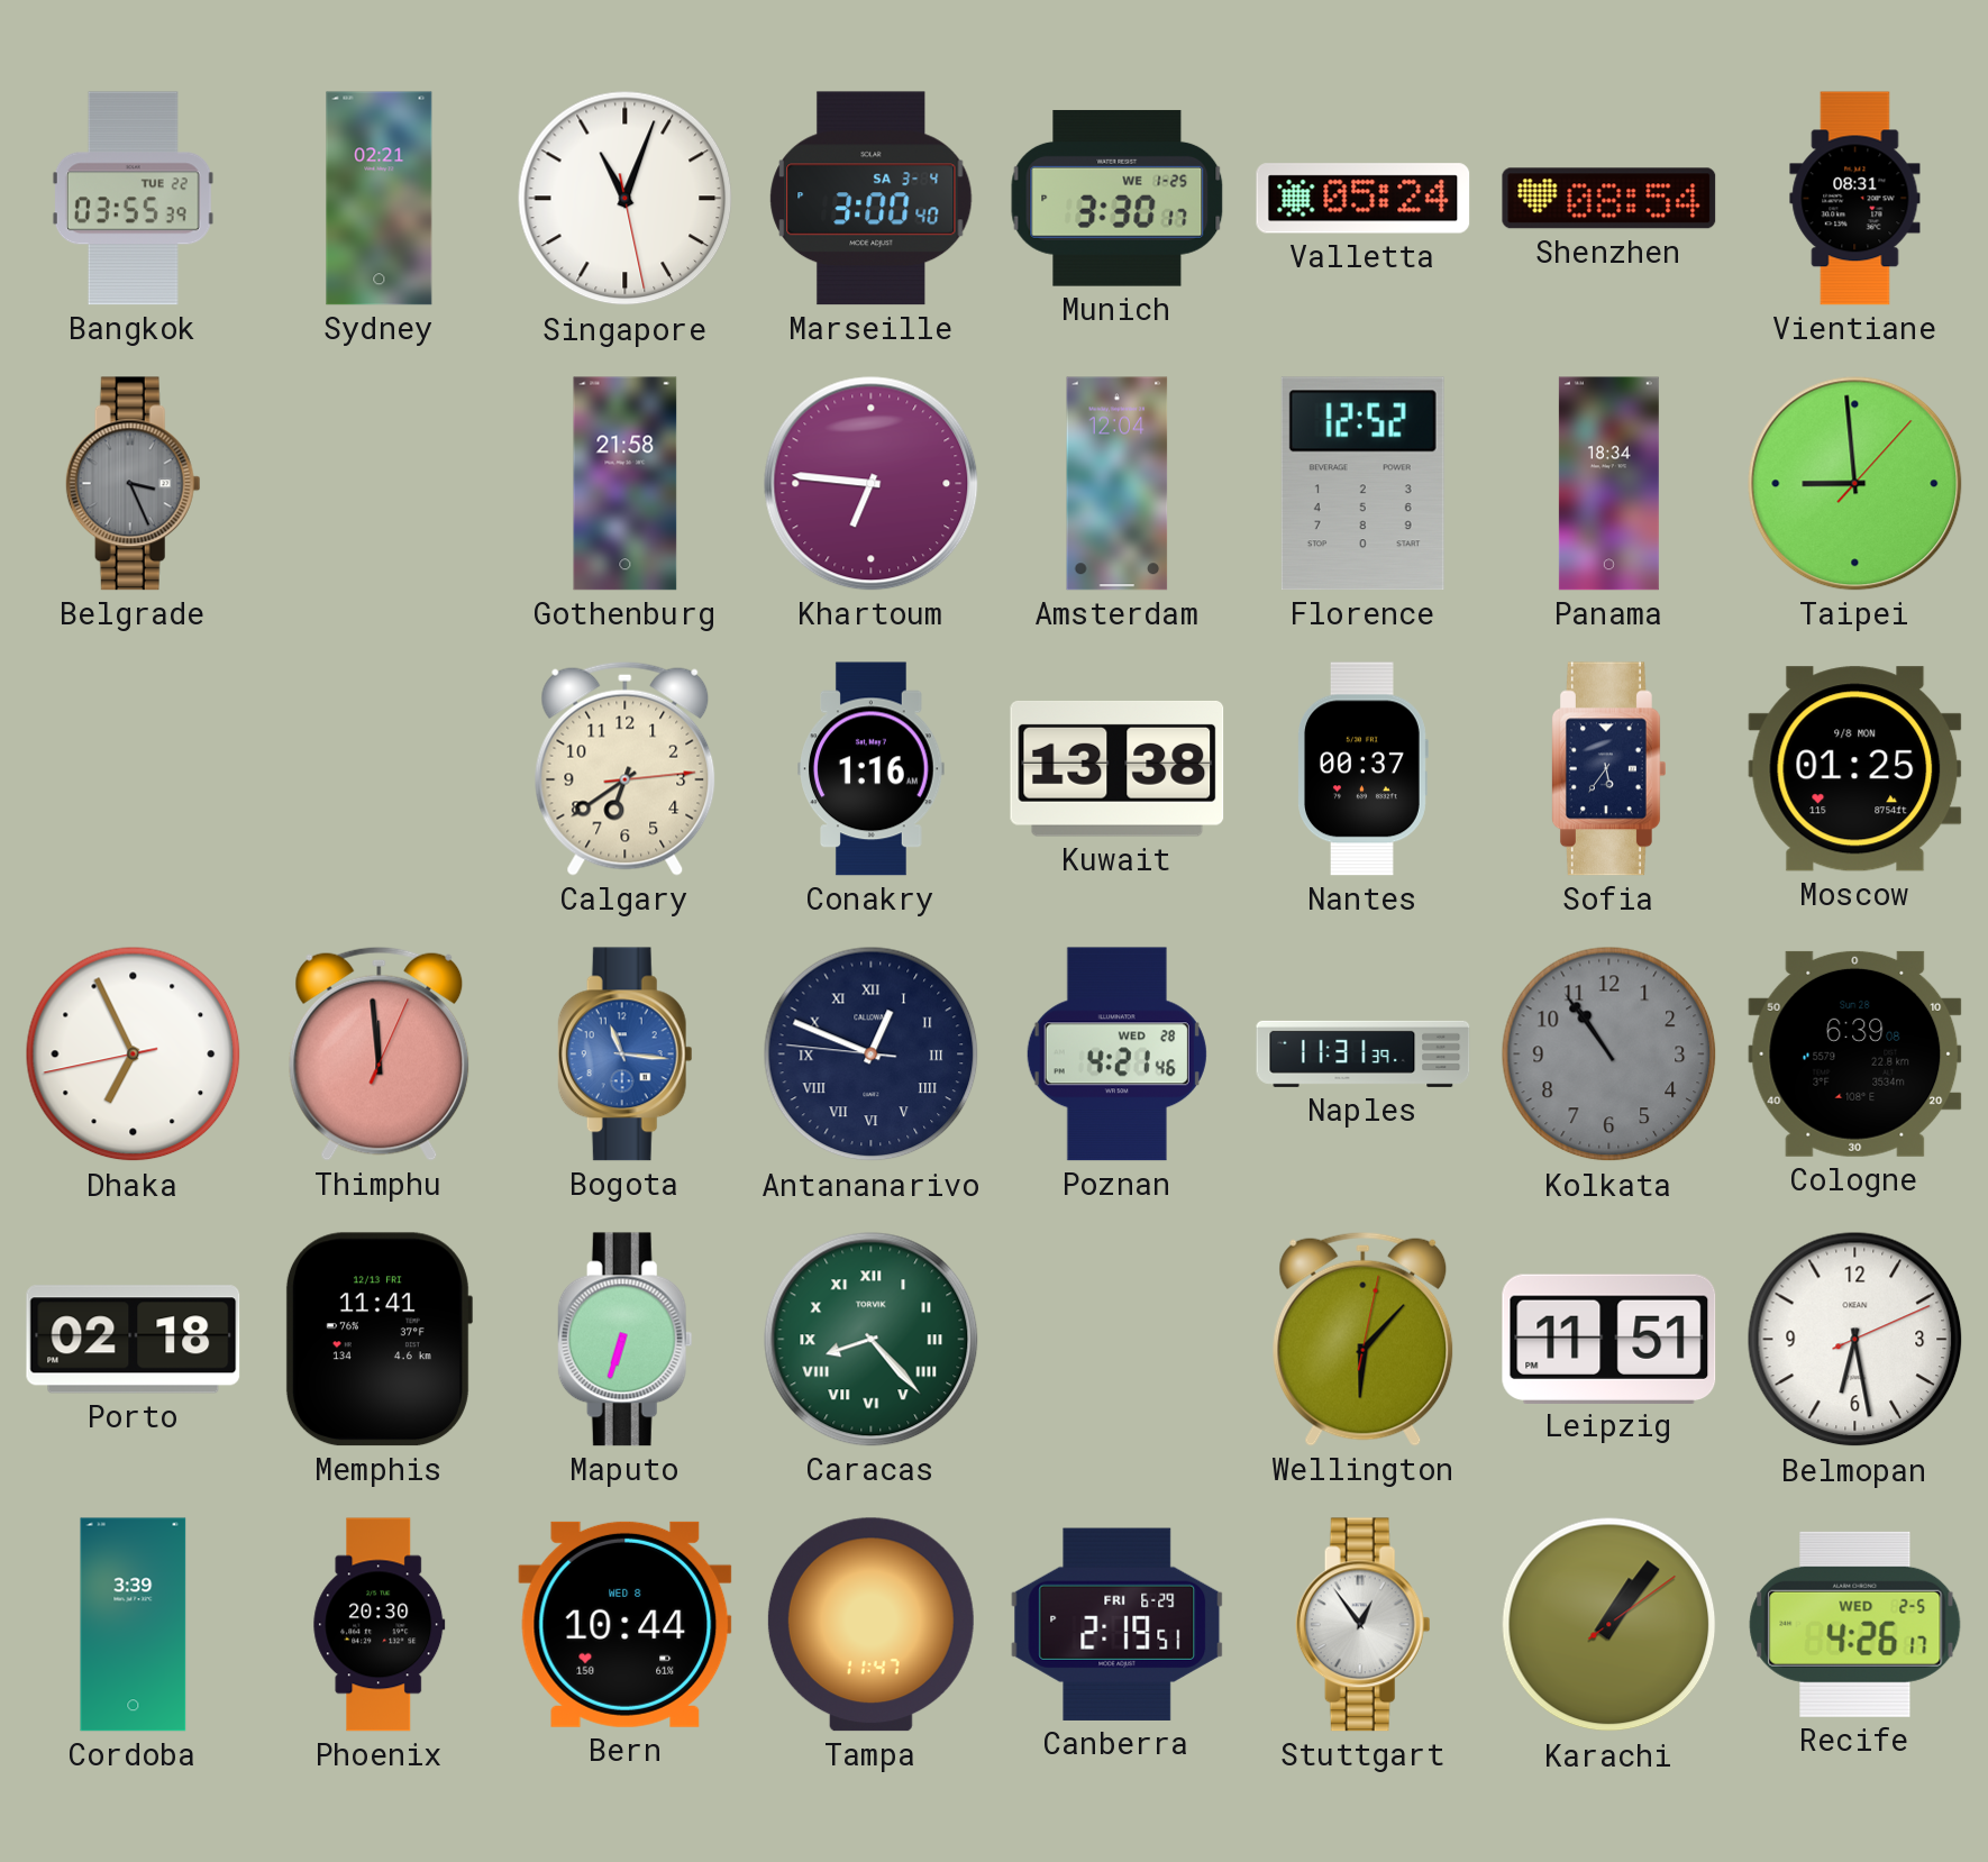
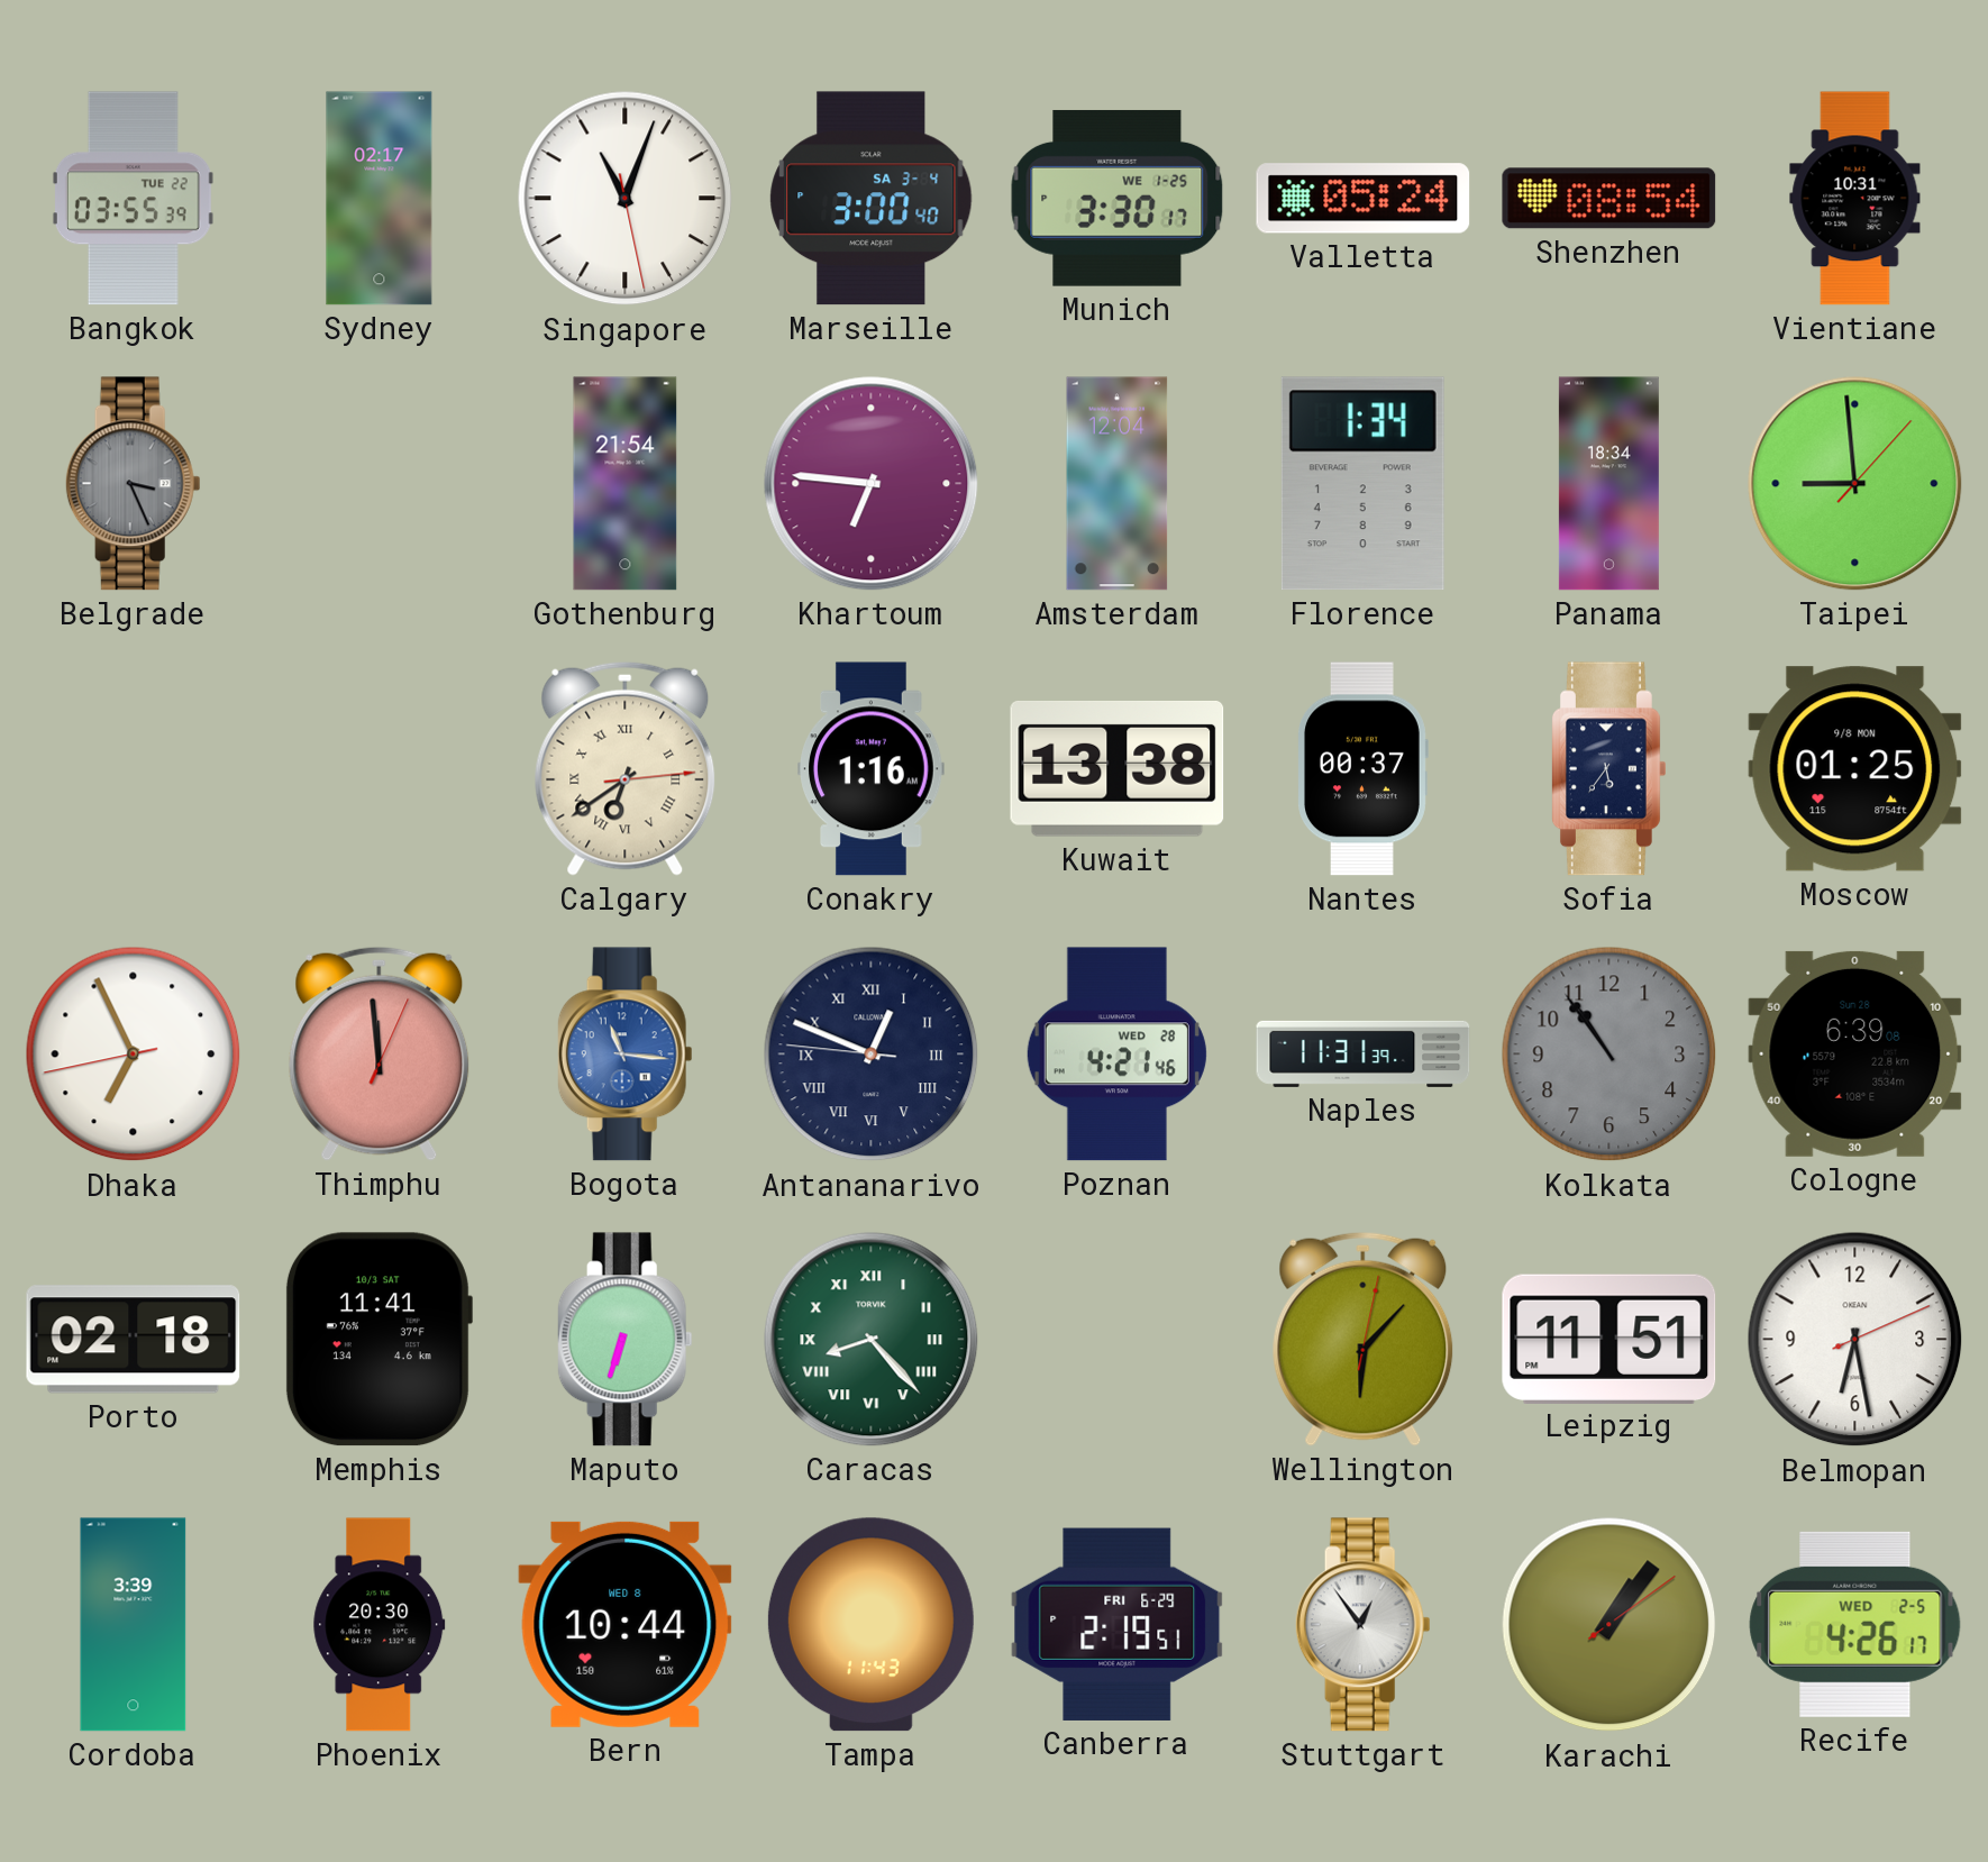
Sydney: 02:21 -> 02:17 (380, 199)
Vientiane: 08:31 -> 10:31 (1855, 199)
Gothenburg: 21:58 -> 21:54 (626, 484)
Florence: 12:52 -> 1:34 (1362, 484)
Calgary numerals: Arabic -> Roman (626, 768)
Memphis date: 12/13 FRI -> 10/3 SAT (379, 1340)
Tampa: 11:47 -> 11:43 (870, 1625)
